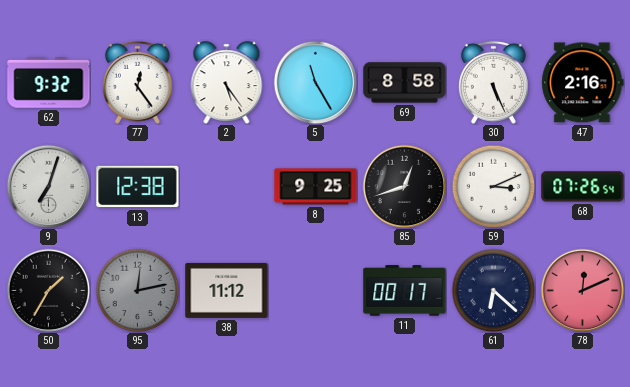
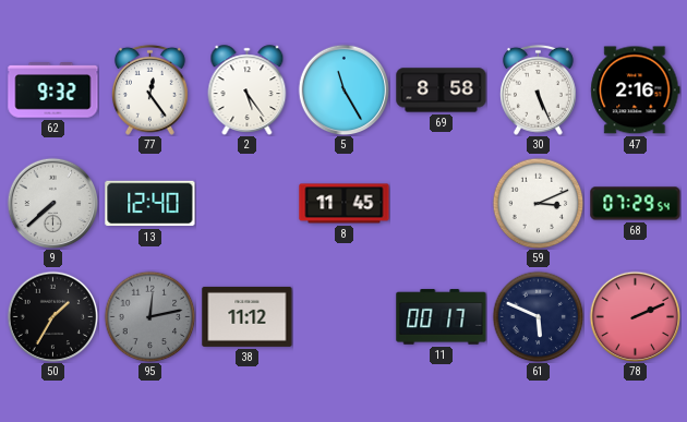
9: 7:03 -> 7:38 (52, 203)
13: 12:38 -> 12:40 (150, 204)
8: 9:25 -> 11:45 (345, 204)
85: 12:42 -> none (404, 186)
68: 07:26 -> 07:29 (636, 204)
61: 6:22 -> 5:49 (538, 316)
78: 12:11 -> 2:11 (635, 316)
